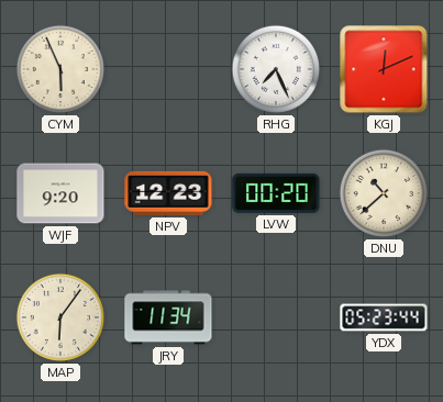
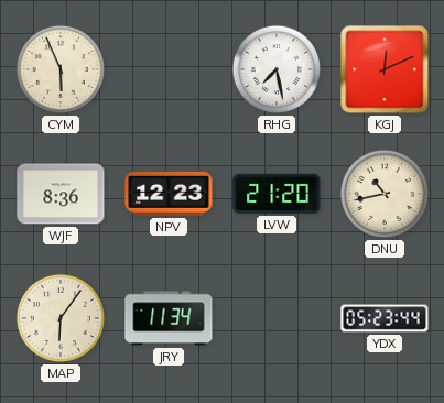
RHG: 7:26 -> 7:28 (277, 69)
WJF: 9:20 -> 8:36 (61, 194)
LVW: 00:20 -> 21:20 (277, 194)
DNU: 10:38 -> 10:43 (385, 194)
